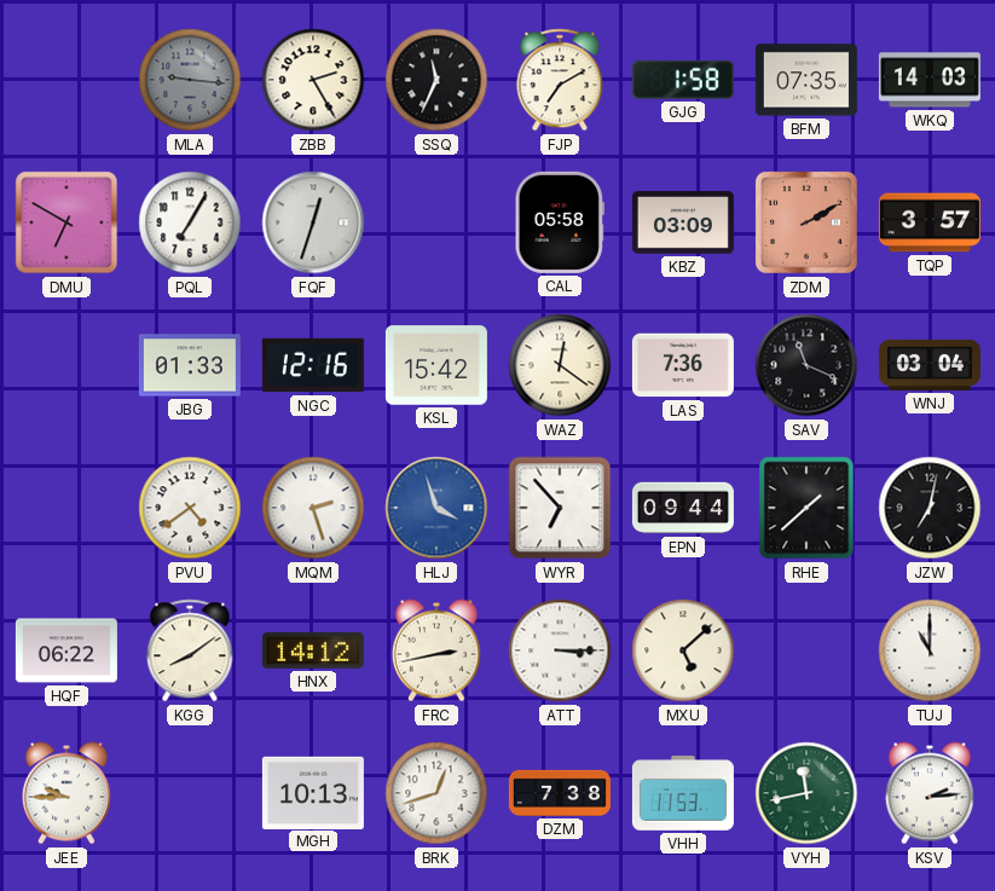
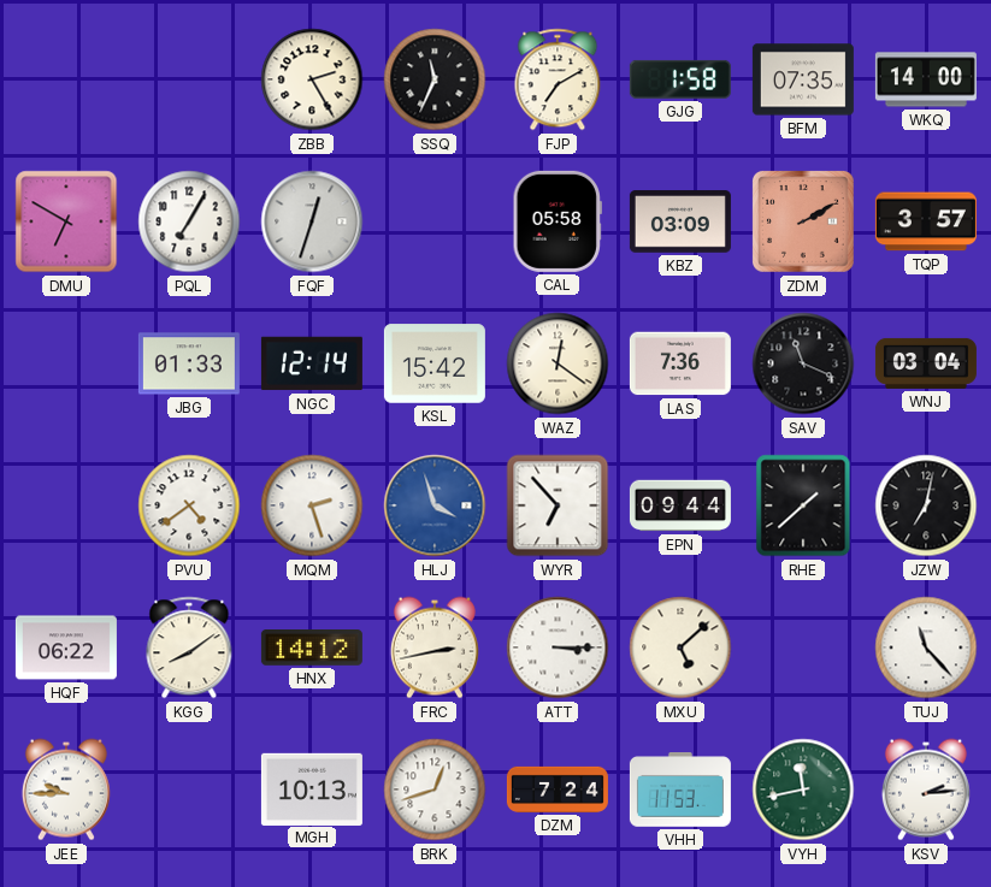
MLA: 9:16 -> none (190, 80)
WKQ: 14:03 -> 14:00 (926, 79)
NGC: 12:16 -> 12:14 (312, 363)
TUJ: 11:00 -> 11:23 (926, 647)
DZM: 7:38 -> 7:24 (558, 790)
